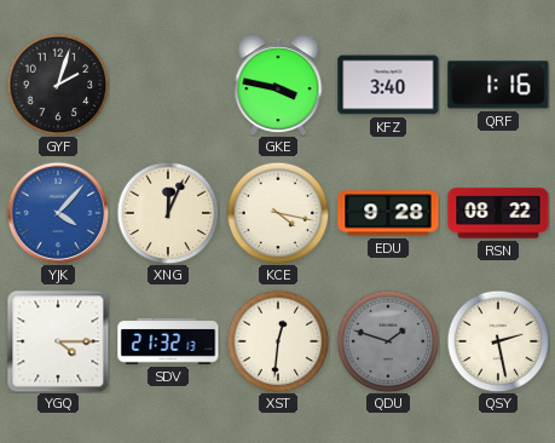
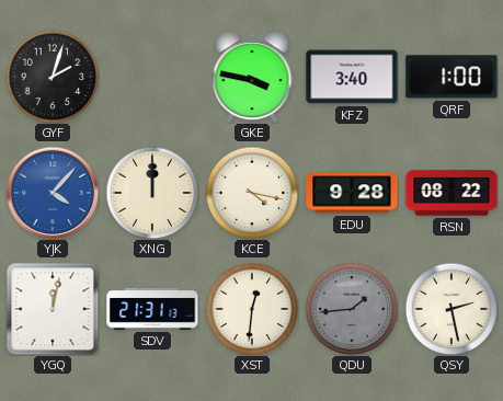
QRF: 1:16 -> 1:00 (451, 77)
XNG: 12:04 -> 12:00 (152, 193)
YGQ: 4:15 -> 12:02 (53, 309)
SDV: 21:32 -> 21:31 (152, 309)
QDU: 1:48 -> 1:44 (352, 309)
